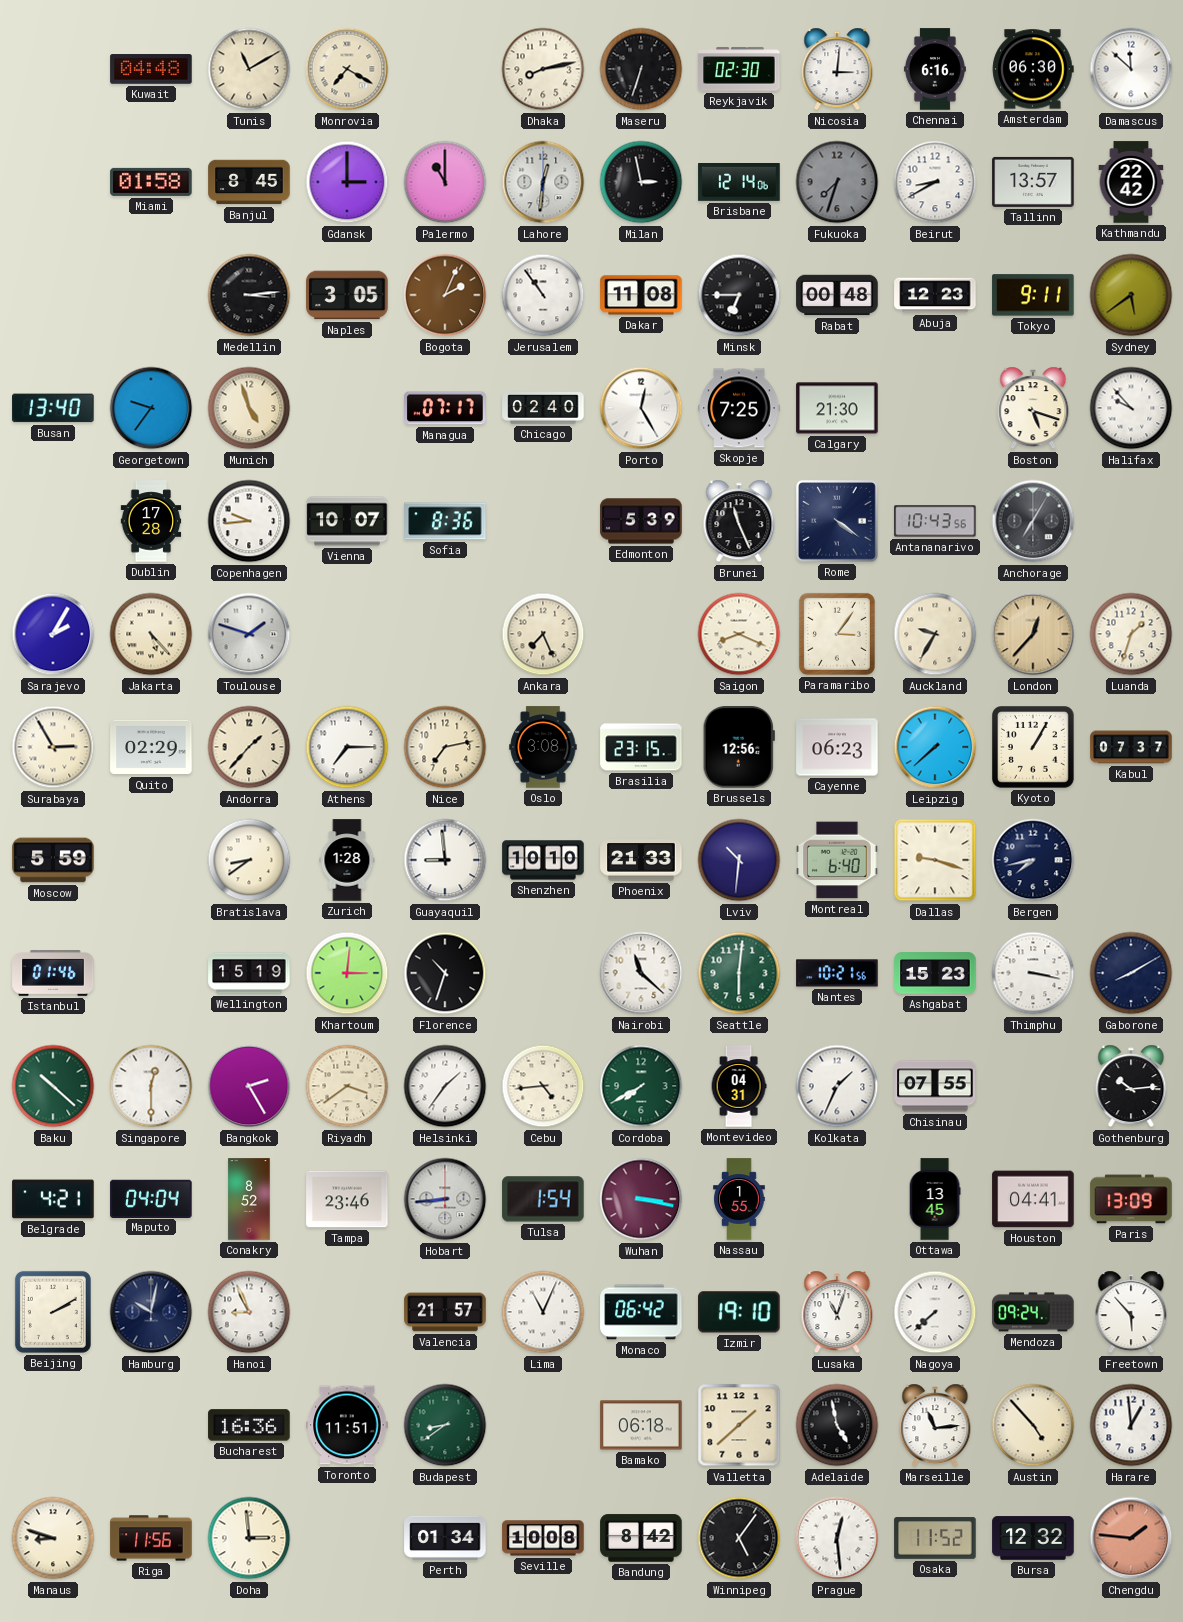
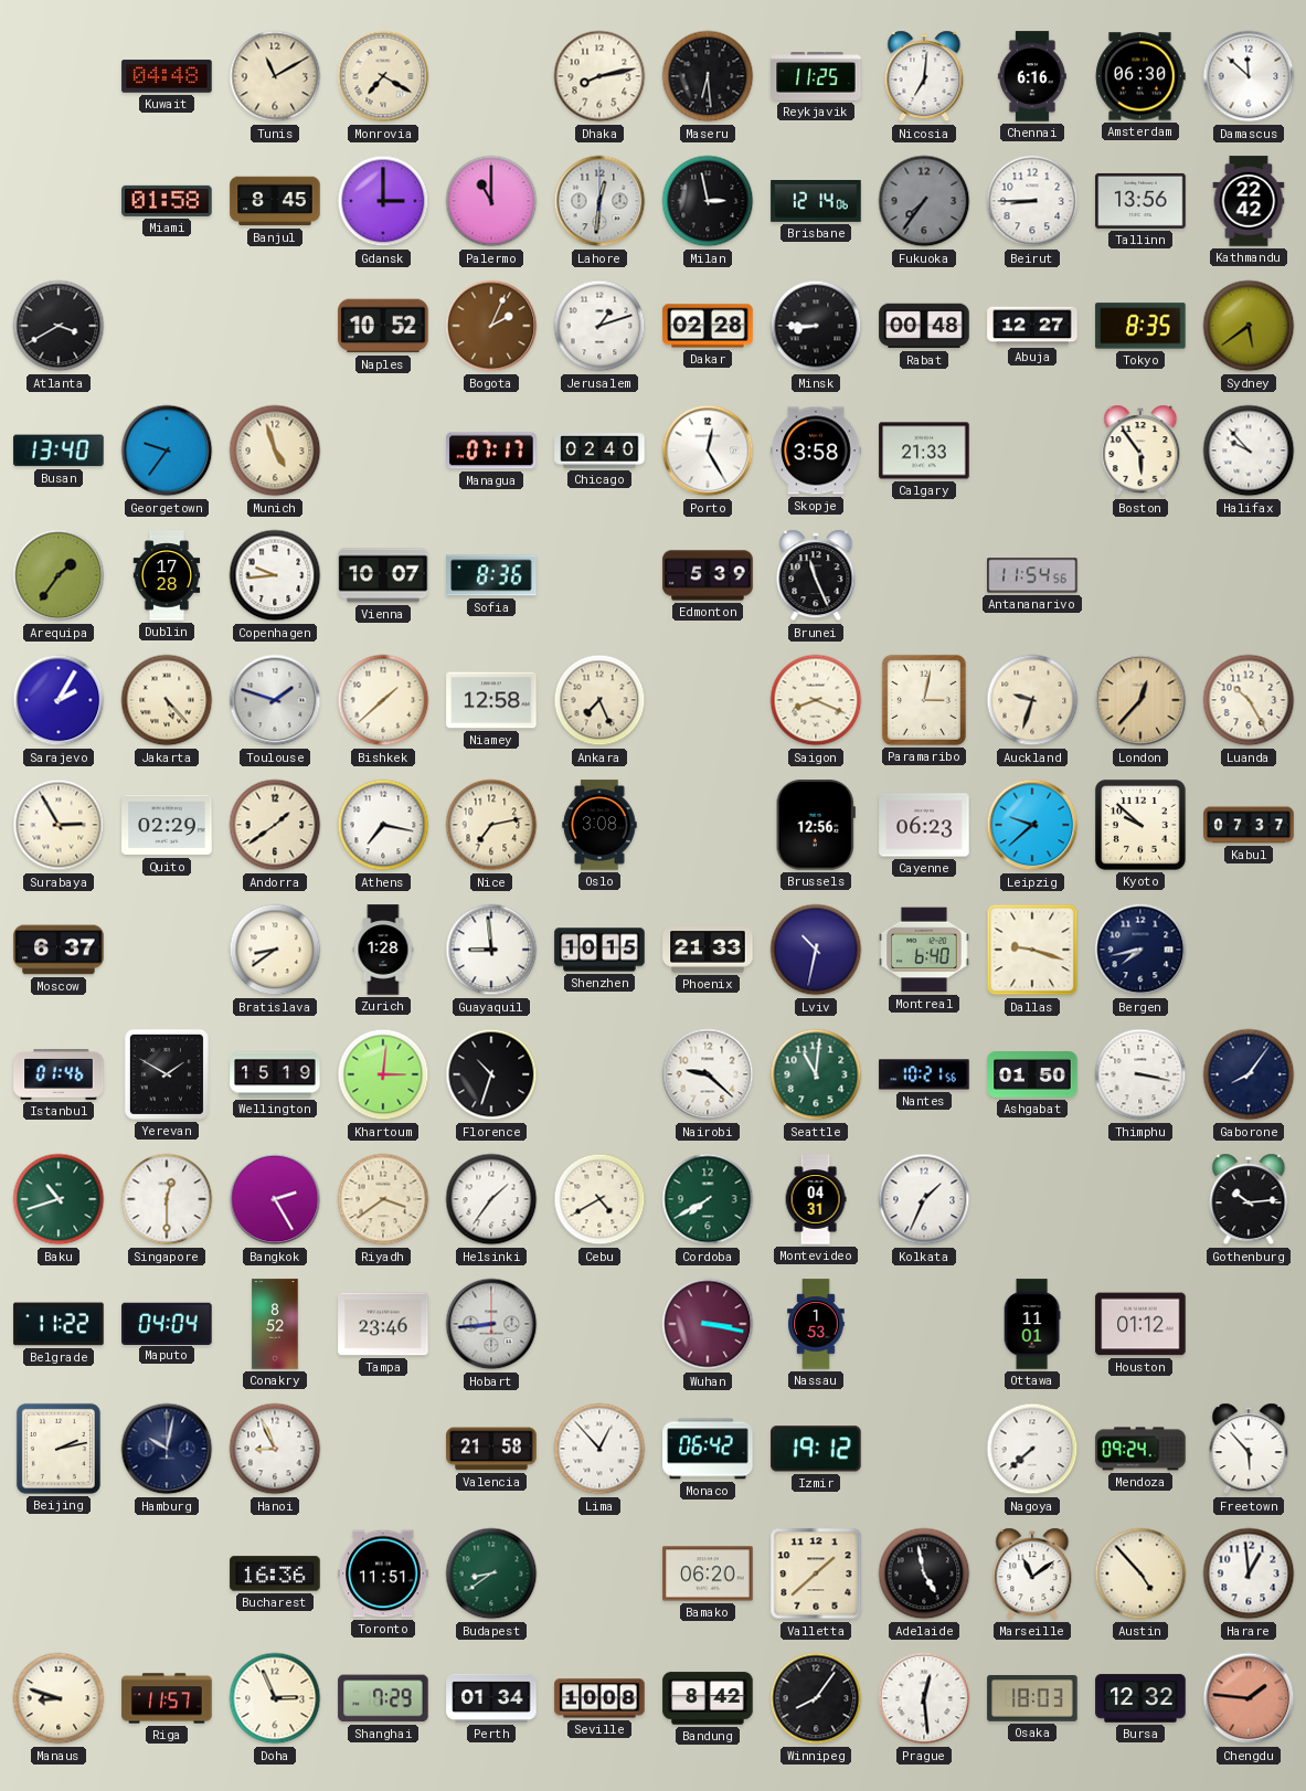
Maseru: 6:33 -> 6:29 (708, 76)
Reykjavik: 02:30 -> 11:25 (816, 76)
Nicosia: 3:01 -> 7:01 (924, 76)
Fukuoka: 7:33 -> 7:36 (924, 201)
Beirut: 8:40 -> 8:45 (1032, 201)
Tallinn: 13:57 -> 13:56 (1140, 201)
Atlanta: none -> 3:40 (59, 326)
Medellin: 3:14 -> none (249, 295)
Naples: 3:05 -> 10:52 (383, 326)
Jerusalem: 10:54 -> 1:12 (599, 326)
Dakar: 11:08 -> 02:28 (708, 326)
Minsk: 6:45 -> 8:45 (816, 326)
Abuja: 12:23 -> 12:27 (1032, 326)
Tokyo: 9:11 -> 8:35 (1140, 326)
Skopje: 7:25 -> 3:58 (816, 451)
Calgary: 21:30 -> 21:33 (924, 451)
Boston: 5:18 -> 5:54 (1140, 451)
Arequipa: none -> 1:36 (59, 575)
Rome: 4:21 -> none (837, 521)
Antananarivo: 10:43 -> 11:54 (1032, 575)
Anchorage: 7:05 -> none (1033, 521)
Bishkek: none -> 1:38 (383, 700)
Niamey: none -> 12:58 (491, 700)
Paramaribo: 3:06 -> 3:02 (924, 700)
Auckland: 9:35 -> 9:33 (1032, 700)
Luanda: 1:33 -> 10:25 (1249, 700)
Andorra: 1:37 -> 1:39 (275, 825)
Athens: 7:15 -> 7:17 (383, 825)
Brasilia: 23:15 -> none (641, 747)
Leipzig: 7:38 -> 9:38 (1032, 825)
Kyoto: 1:05 -> 9:52 (1142, 826)
Moscow: 5:59 -> 6:37 (59, 950)
Shenzhen: 10:10 -> 10:15 (599, 950)
Lviv: 10:31 -> 10:32 (816, 950)
Yerevan: none -> 1:50 (167, 1074)
Nairobi: 11:22 -> 9:22 (708, 1074)
Seattle: 6:01 -> 11:01 (816, 1074)
Ashgabat: 15:23 -> 01:50 (1032, 1074)
Gaborone: 8:10 -> 8:06 (1249, 1074)
Baku: 10:22 -> 10:42 (59, 1199)
Cebu: 4:44 -> 4:40 (599, 1199)
Chisinau: 07:55 -> none (935, 1086)
Belgrade: 4:21 -> 11:22 (59, 1324)
Tulsa: 1:54 -> none (543, 1199)
Nassau: 1:55 -> 1:53 (816, 1324)
Ottawa: 13:45 -> 11:01 (1032, 1324)
Houston: 04:41 -> 01:12 (1140, 1324)
Paris: 13:09 -> none (1131, 1199)
Beijing: 2:10 -> 2:13 (59, 1449)
Valencia: 21:57 -> 21:58 (491, 1449)
Lima: 11:04 -> 12:53 (599, 1449)
Izmir: 19:10 -> 19:12 (816, 1449)
Lusaka: 11:03 -> none (837, 1312)
Bamako: 06:18 -> 06:20 (708, 1573)
Marseille: 11:14 -> 11:09 (1032, 1573)
Riga: 11:56 -> 11:57 (167, 1698)
Doha: 2:59 -> 2:56 (275, 1698)
Shanghai: none -> 7:29 (383, 1698)
Winnipeg: 5:06 -> 8:06 (816, 1698)
Osaka: 11:52 -> 18:03 (1032, 1698)
